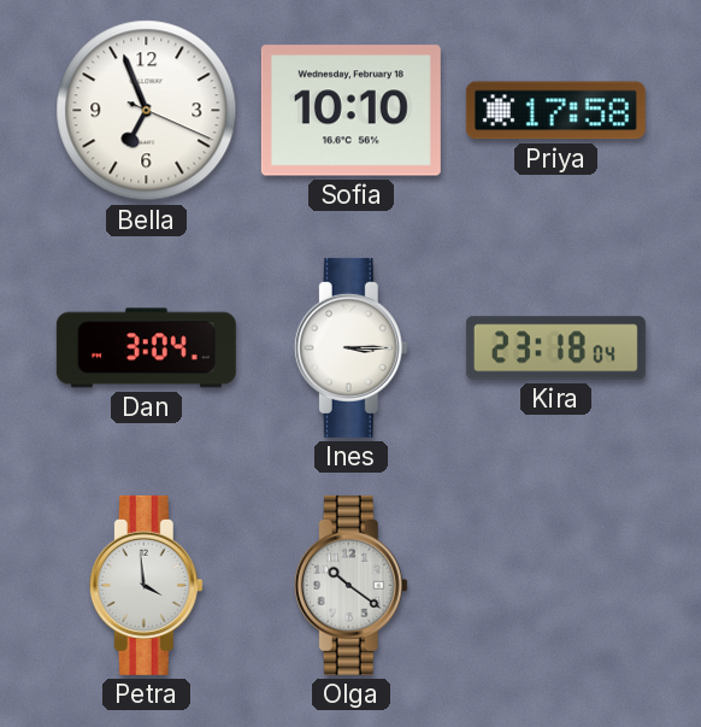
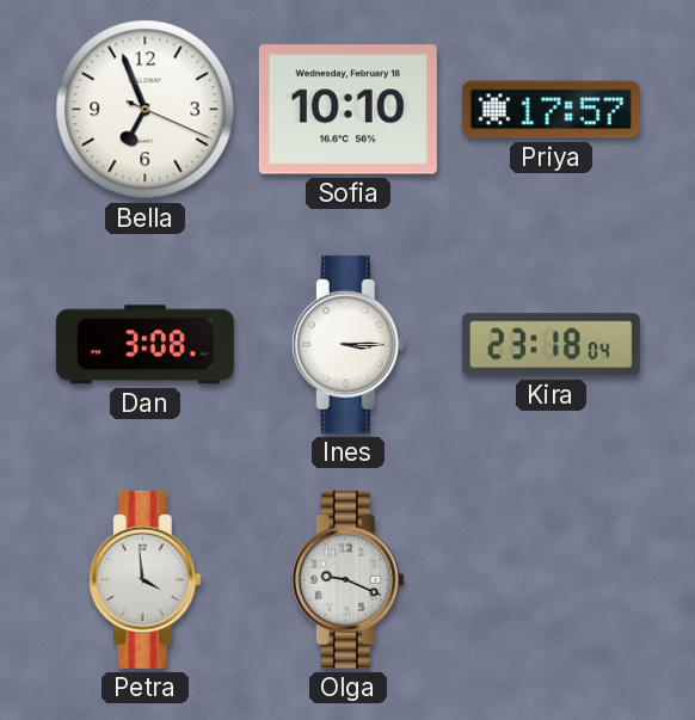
Priya: 17:58 -> 17:57 (551, 110)
Dan: 3:04 -> 3:08 (144, 345)
Olga: 10:21 -> 9:19 (347, 579)
